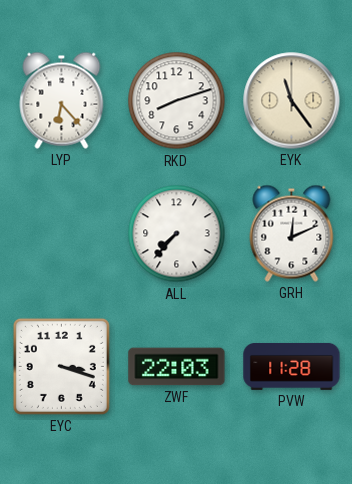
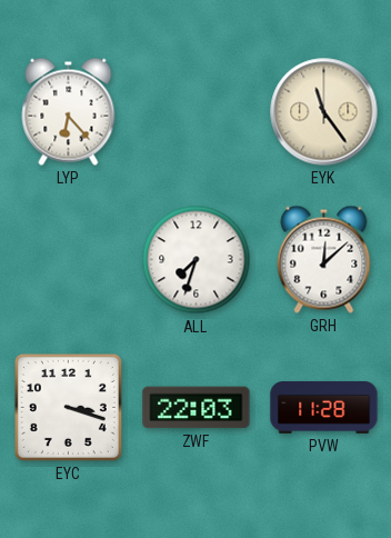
RKD: 8:12 -> none (177, 101)
ALL: 7:37 -> 7:33 (197, 260)
GRH: 12:11 -> 12:08 (324, 259)
